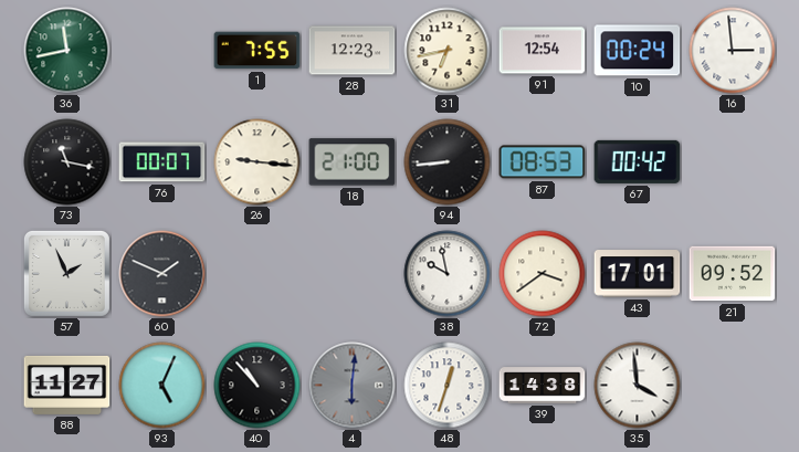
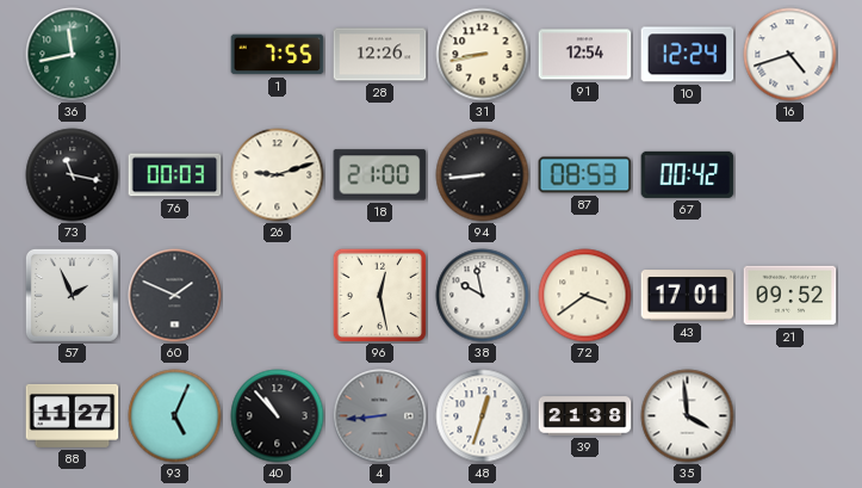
28: 12:23 -> 12:26 (380, 55)
31: 6:43 -> 8:43 (483, 55)
10: 00:24 -> 12:24 (688, 55)
16: 2:59 -> 4:42 (790, 55)
76: 00:07 -> 00:03 (175, 175)
26: 9:16 -> 9:12 (278, 175)
96: none -> 12:28 (379, 295)
4: 6:01 -> 8:44 (380, 416)
39: 14:38 -> 21:38 (585, 416)
